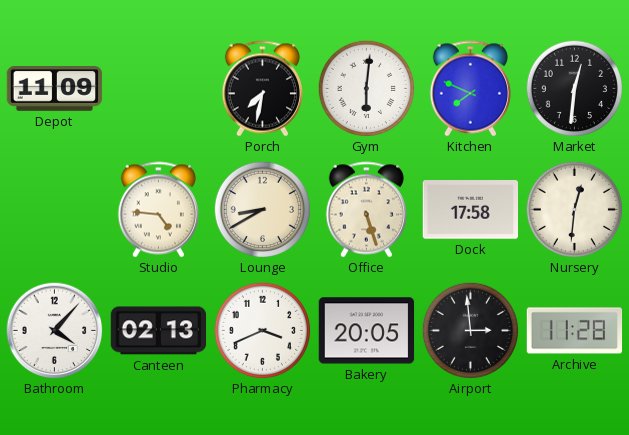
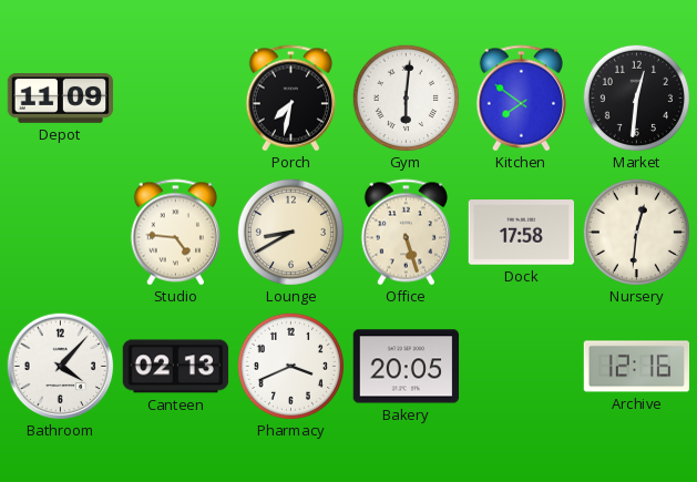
Kitchen: 7:49 -> 7:51 (521, 99)
Airport: 2:59 -> none (470, 330)
Archive: 11:28 -> 12:16 (637, 367)
